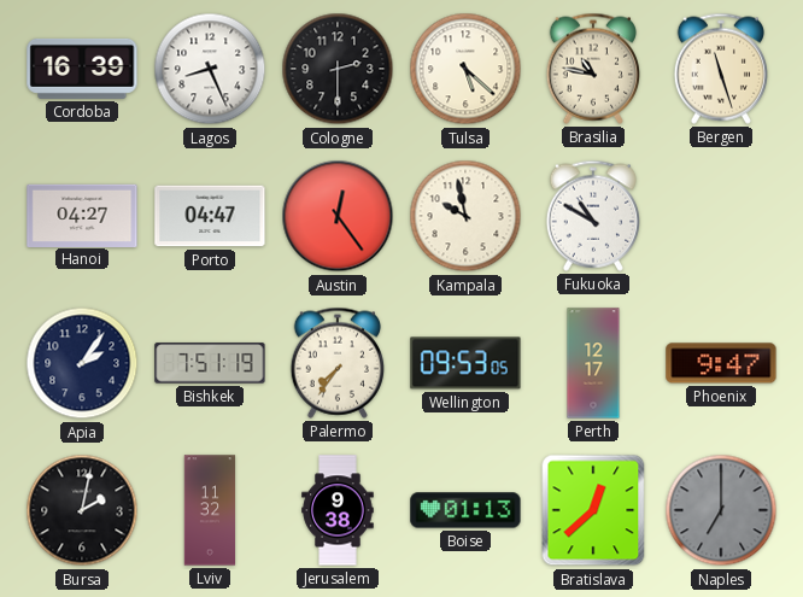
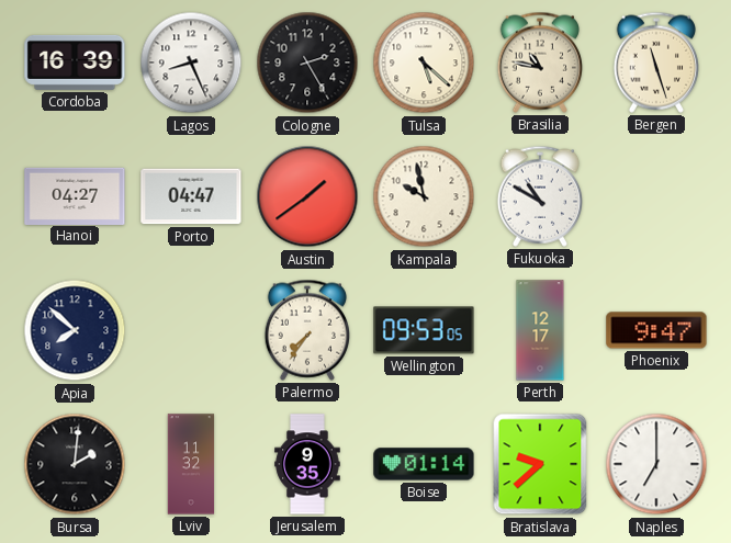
Cologne: 2:30 -> 2:25 (307, 63)
Austin: 12:24 -> 1:39 (307, 196)
Apia: 2:06 -> 7:52 (75, 330)
Bishkek: 7:51 -> none (210, 363)
Bursa: 2:02 -> 2:01 (75, 464)
Jerusalem: 9:38 -> 9:35 (307, 464)
Boise: 01:13 -> 01:14 (424, 464)
Bratislava: 12:38 -> 9:38 (540, 464)
Naples dial: grey -> white (656, 464)
